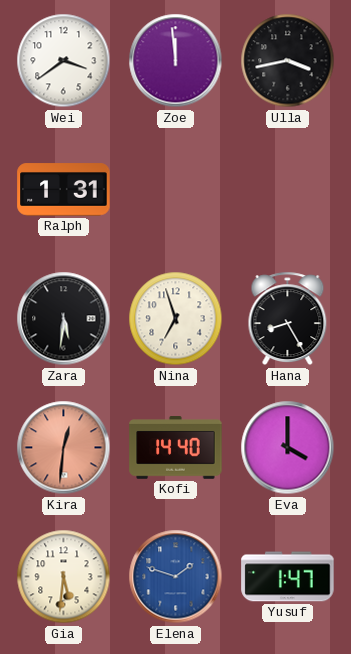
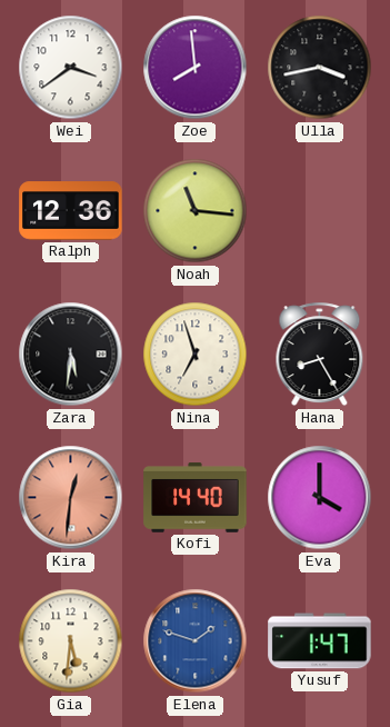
Zoe: 11:59 -> 7:59 (196, 68)
Ralph: 1:31 -> 12:36 (71, 211)
Noah: none -> 11:16 (196, 211)
